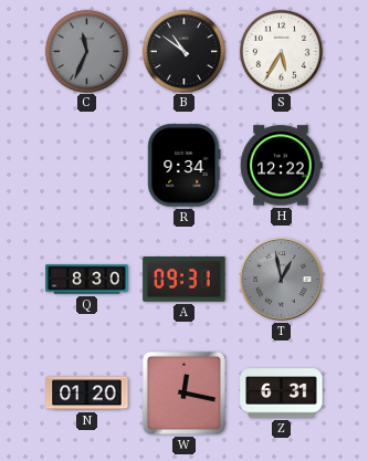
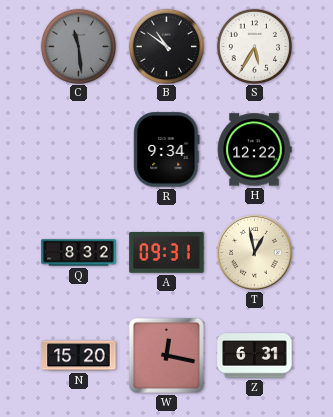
C: 11:34 -> 11:29 (78, 46)
Q: 8:30 -> 8:32 (79, 253)
T dial: grey -> cream (255, 253)
N: 01:20 -> 15:20 (79, 356)
